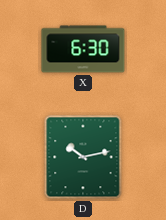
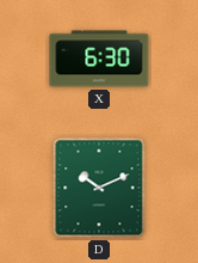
D: 10:13 -> 10:11 (99, 188)
